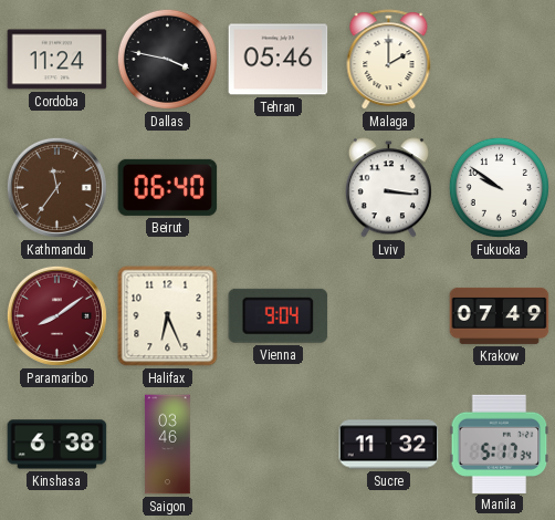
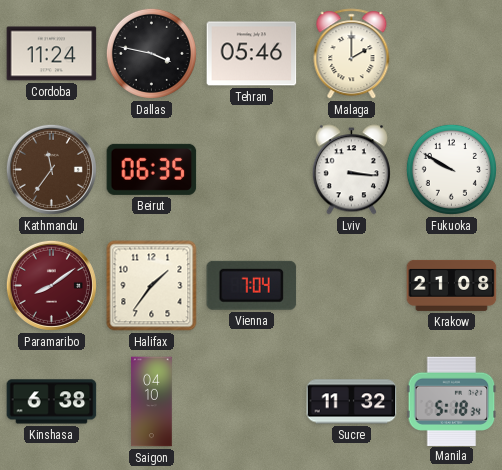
Beirut: 06:40 -> 06:35 (152, 169)
Fukuoka: 9:51 -> 9:50 (451, 169)
Halifax: 6:26 -> 1:36 (152, 286)
Vienna: 9:04 -> 7:04 (252, 285)
Krakow: 07:49 -> 21:08 (452, 285)
Saigon: 03:46 -> 04:10 (152, 402)
Manila: 5:17 -> 5:18 (452, 401)
